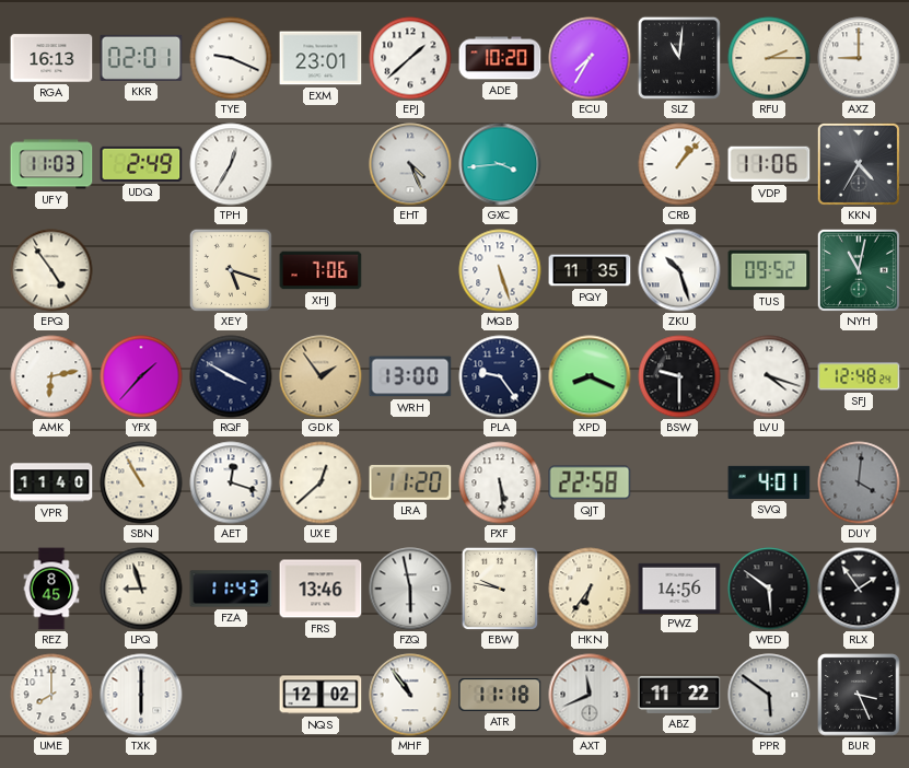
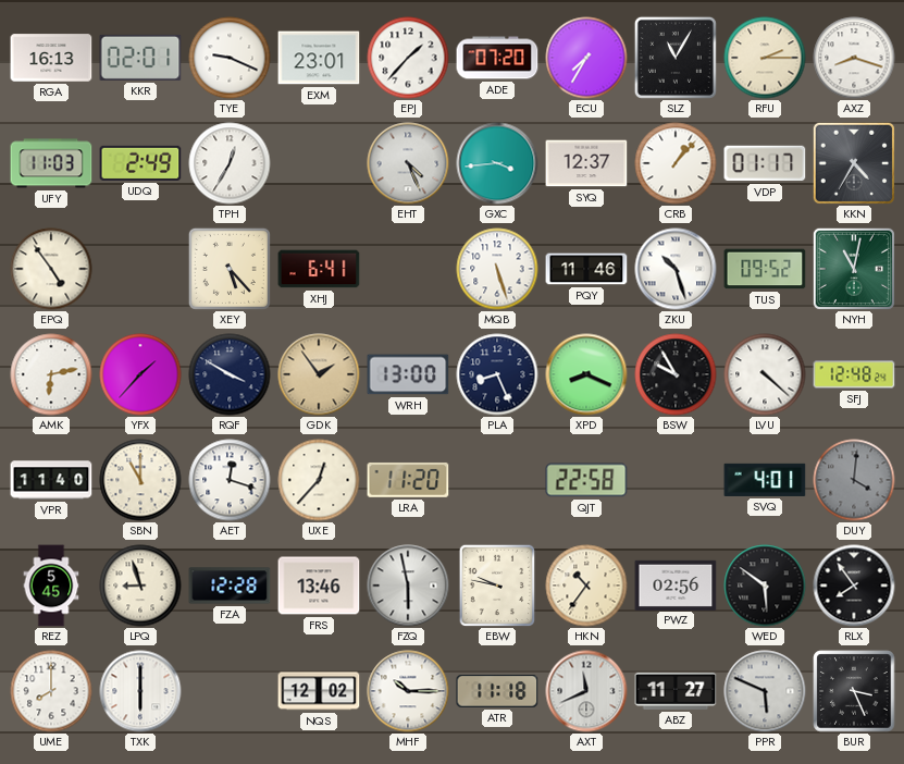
EPJ: 1:38 -> 1:37 (408, 58)
ADE: 10:20 -> 07:20 (497, 58)
SLZ: 11:01 -> 11:05 (676, 58)
AXZ: 9:00 -> 8:18 (854, 58)
SYQ: none -> 12:37 (586, 163)
VDP: 11:06 -> 01:17 (765, 163)
XEY: 5:18 -> 5:23 (230, 269)
XHJ: 7:06 -> 6:41 (319, 269)
PQY: 11:35 -> 11:46 (586, 269)
PLA: 9:24 -> 8:26 (497, 374)
BSW: 9:30 -> 9:55 (676, 374)
LVU: 4:18 -> 4:22 (765, 374)
SBN: 10:55 -> 11:00 (140, 480)
UXE: 12:38 -> 12:37 (319, 480)
PXF: 5:29 -> none (500, 482)
REZ: 8:45 -> 5:45 (51, 586)
FZA: 11:43 -> 12:28 (230, 586)
HKN: 6:36 -> 10:36 (586, 586)
PWZ: 14:56 -> 02:56 (676, 584)
RLX: 1:54 -> 7:54 (854, 586)
MHF: 10:54 -> 10:15 (408, 691)
ABZ: 11:22 -> 11:27 (676, 691)
PPR: 5:51 -> 5:49 (765, 691)
